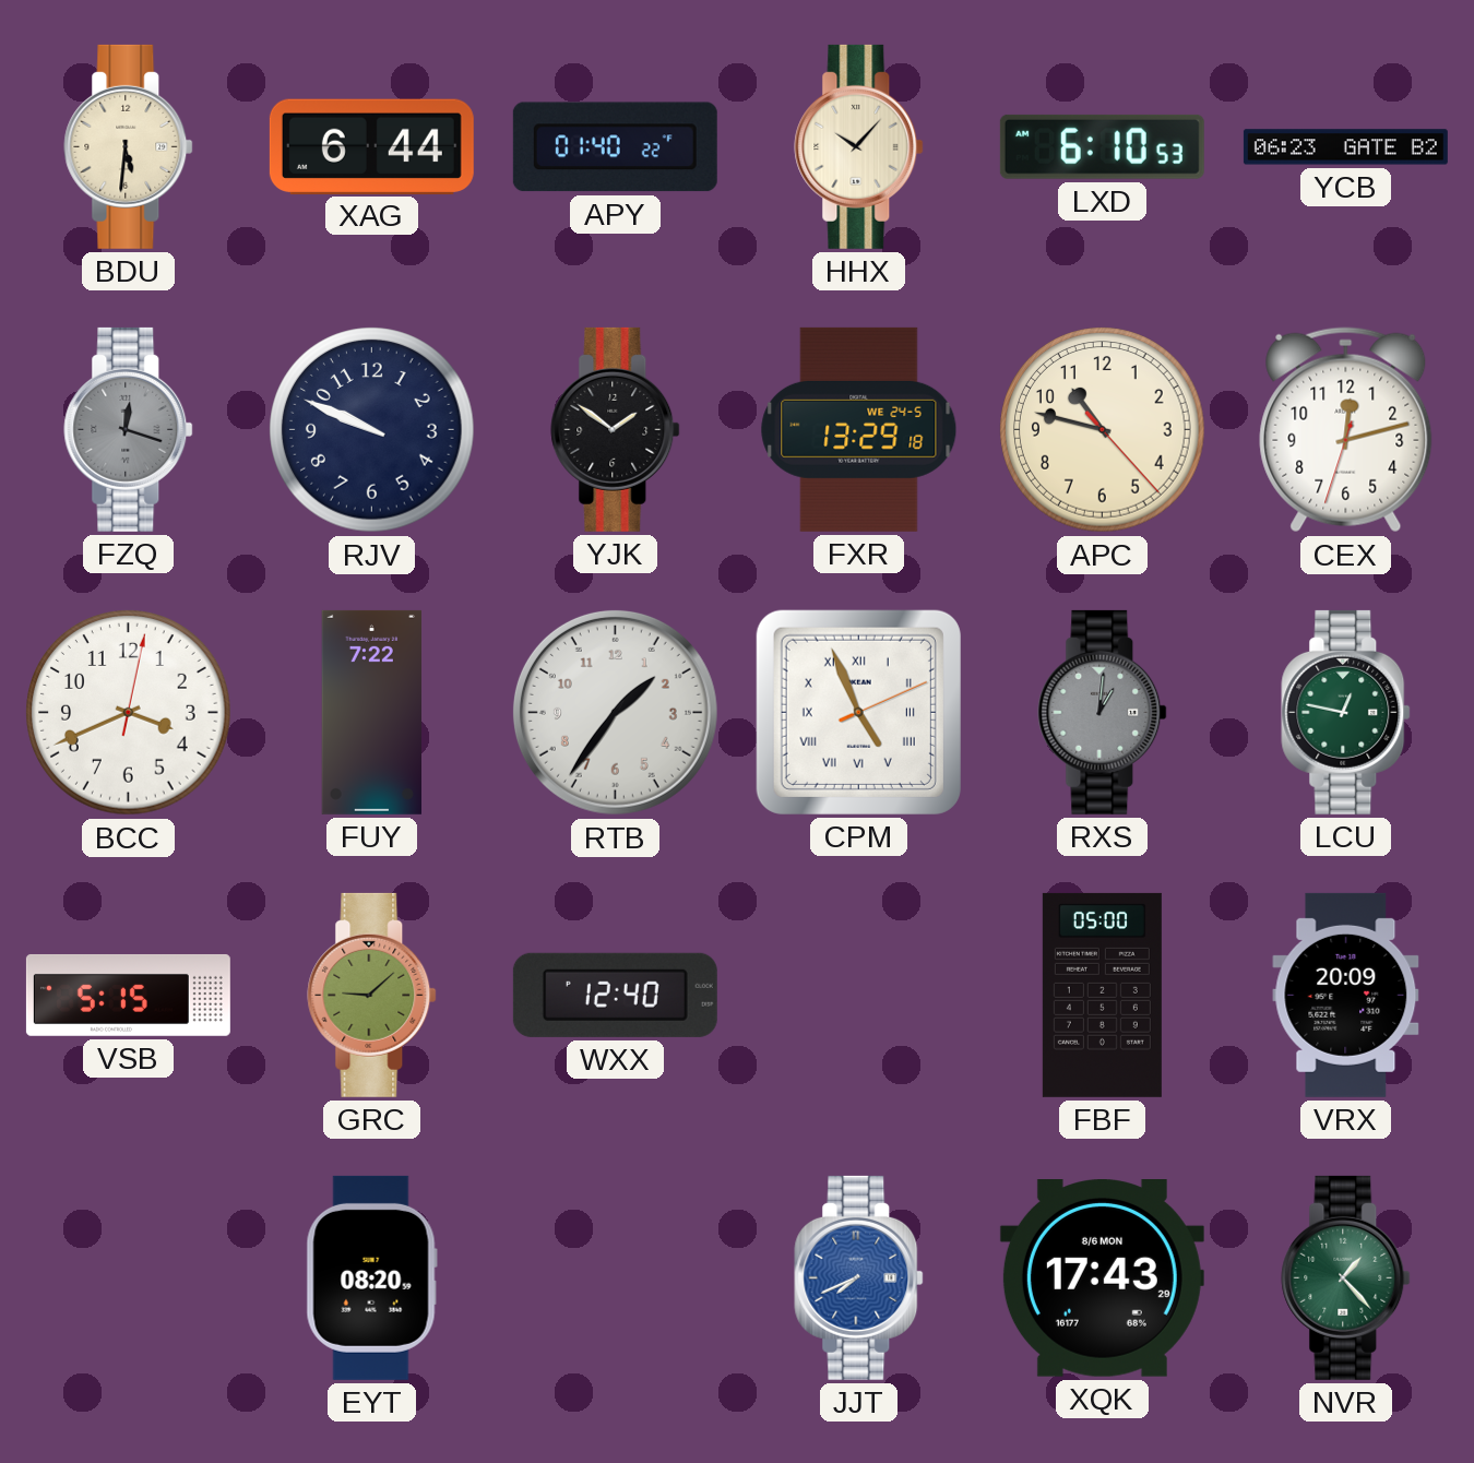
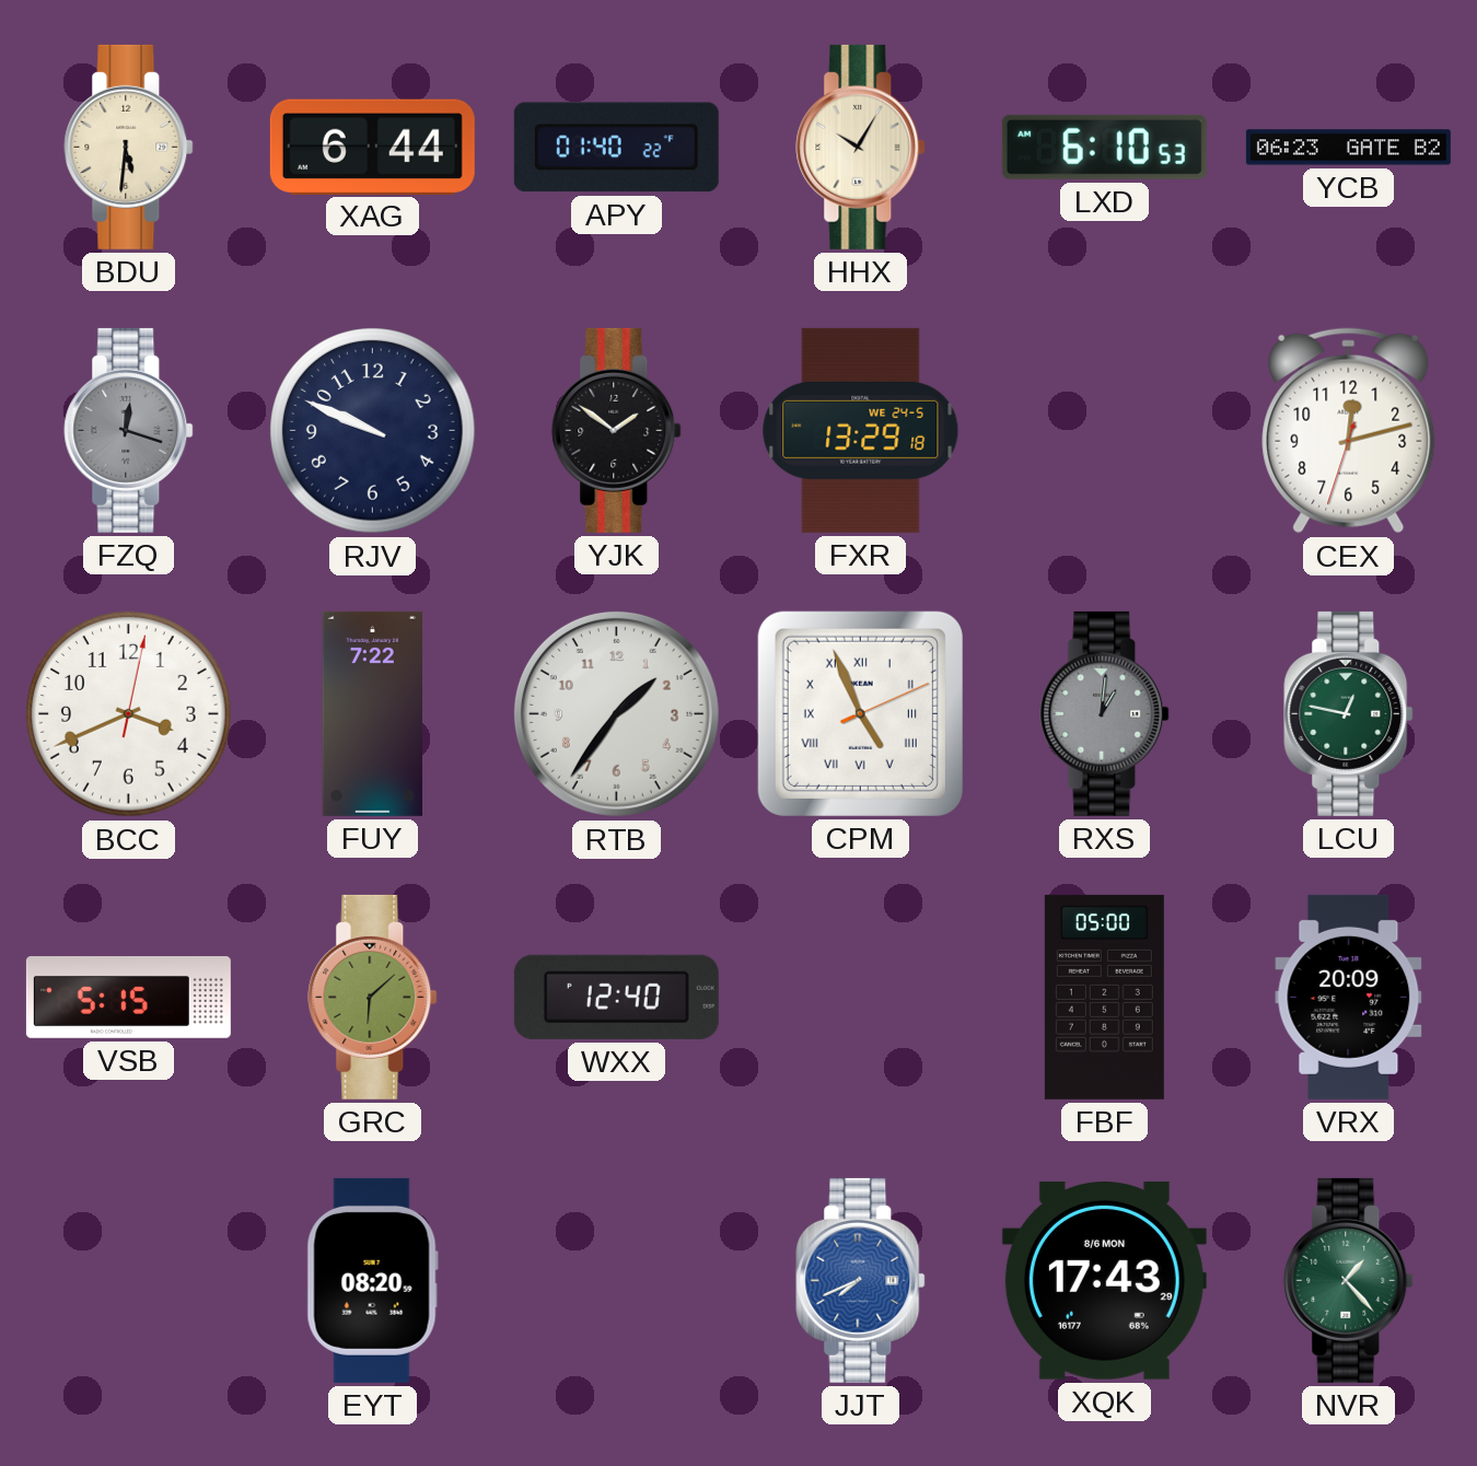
HHX: 10:07 -> 10:05 (861, 147)
APC: 10:47 -> none (1103, 430)
GRC: 9:08 -> 6:08 (373, 997)
